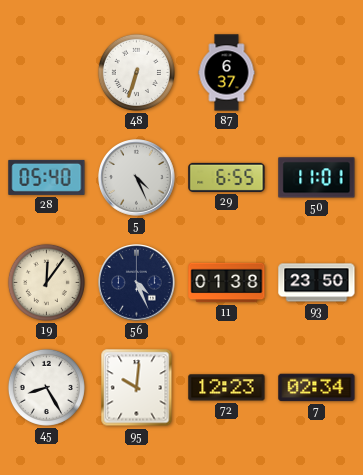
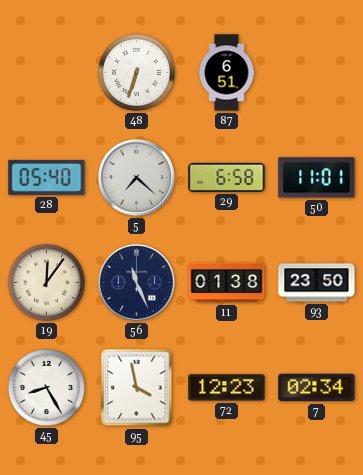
87: 6:37 -> 6:51 (227, 73)
5: 4:26 -> 7:22 (137, 178)
29: 6:55 -> 6:58 (227, 177)
56: 4:26 -> 11:26 (137, 283)
95: 10:01 -> 3:58 (137, 388)
